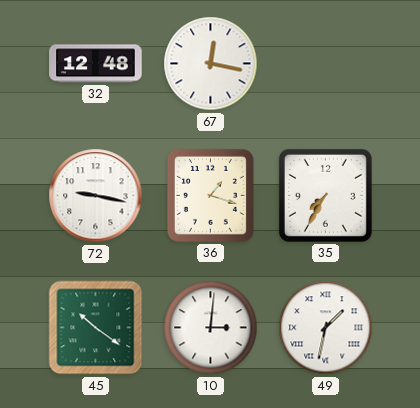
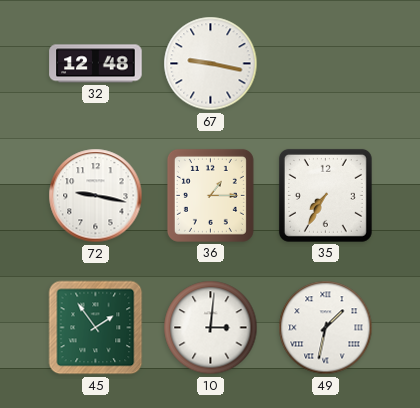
67: 12:17 -> 9:17 (211, 64)
36: 1:18 -> 1:15 (210, 195)
45: 10:21 -> 1:54 (96, 328)
